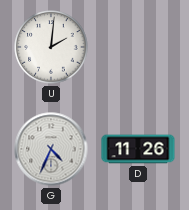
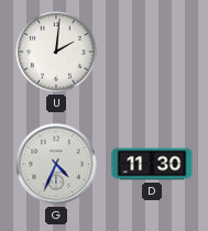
D: 11:26 -> 11:30 (152, 164)
